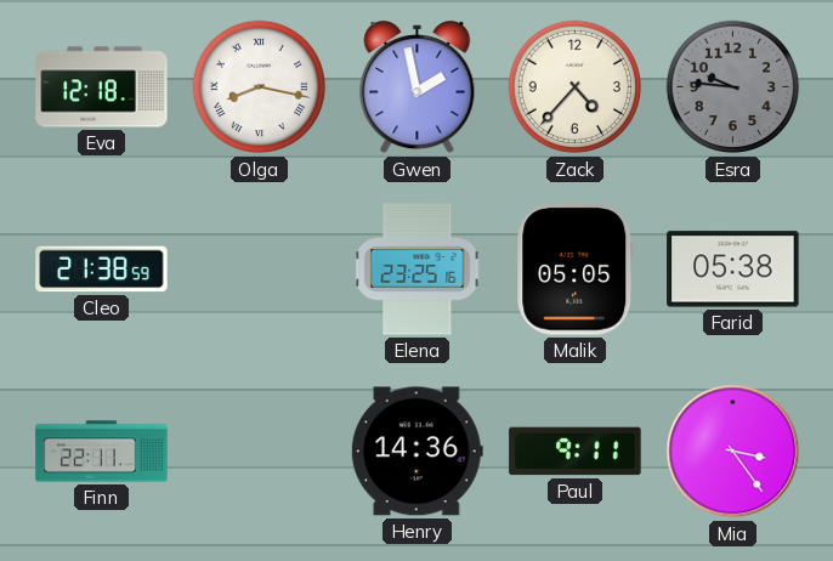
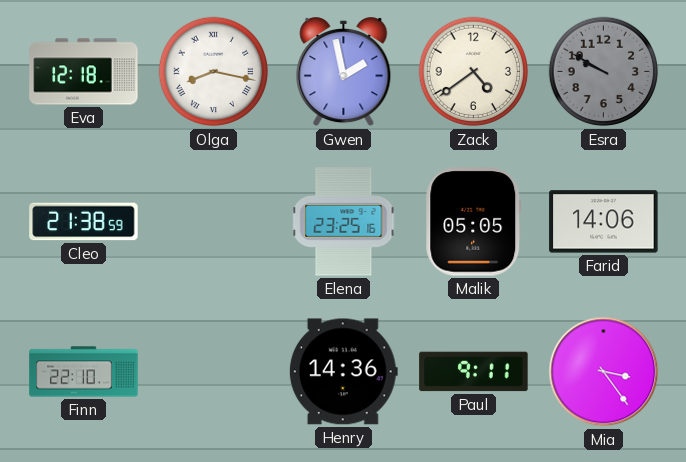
Zack: 4:37 -> 4:39 (474, 72)
Esra: 9:46 -> 9:50 (604, 72)
Farid: 05:38 -> 14:06 (604, 222)
Finn: 22:11 -> 22:10 (84, 372)
